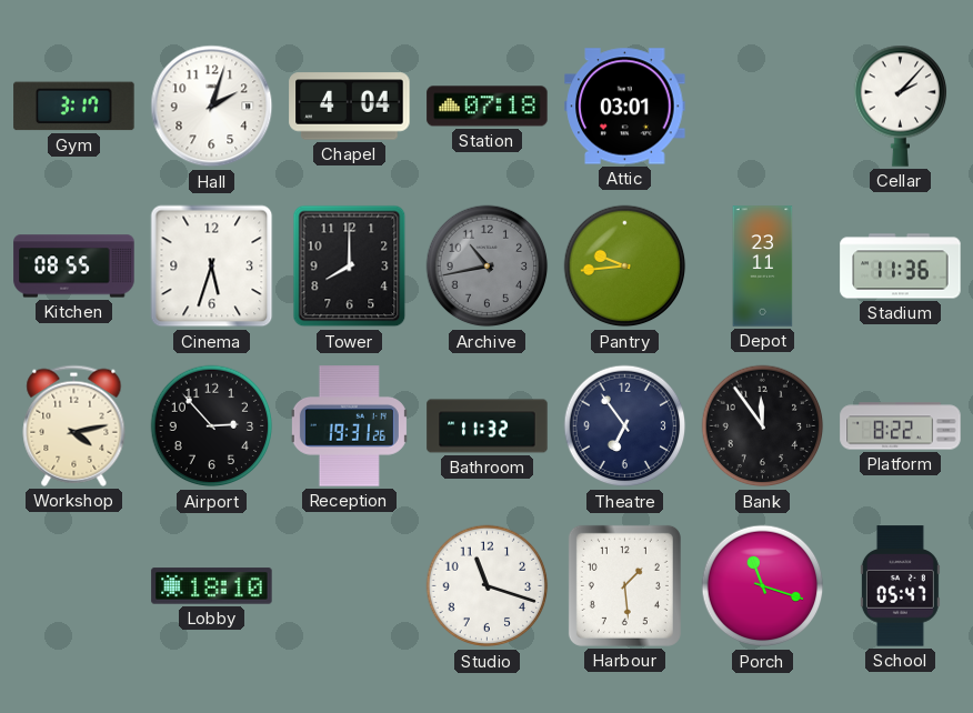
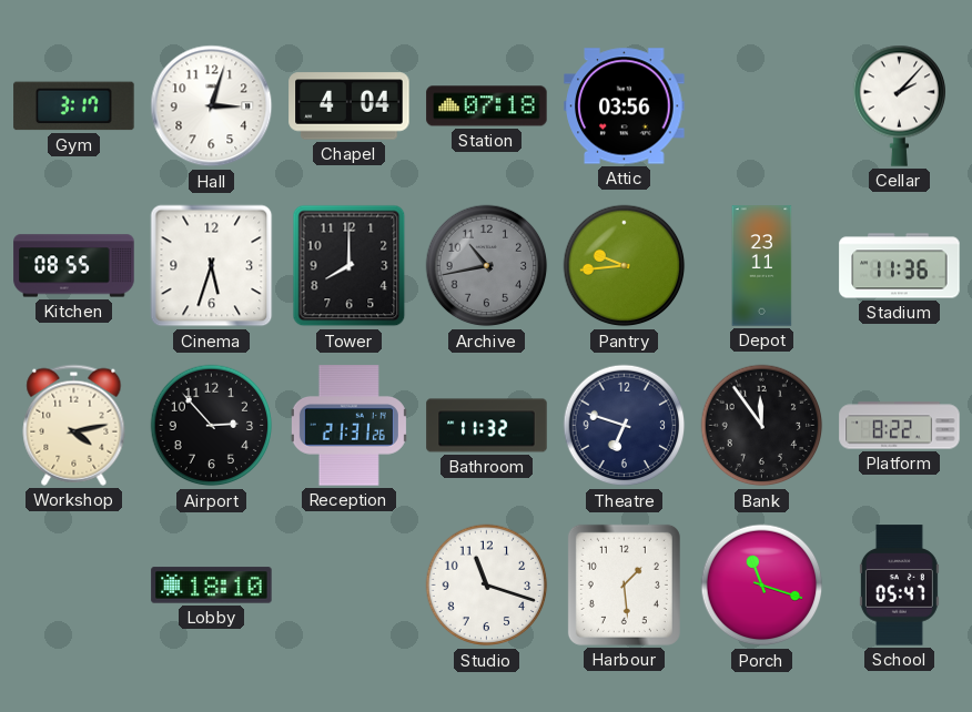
Hall: 2:03 -> 3:03 (212, 106)
Attic: 03:01 -> 03:56 (625, 106)
Reception: 19:31 -> 21:31 (348, 426)
Theatre: 6:54 -> 6:48 (625, 426)
